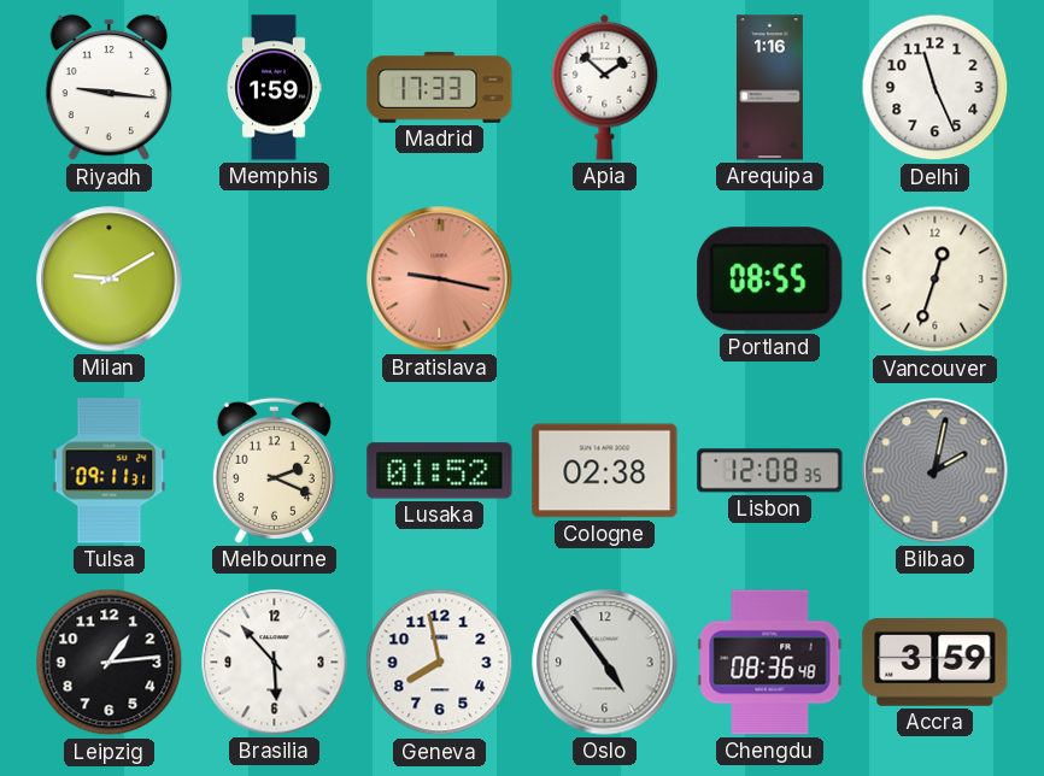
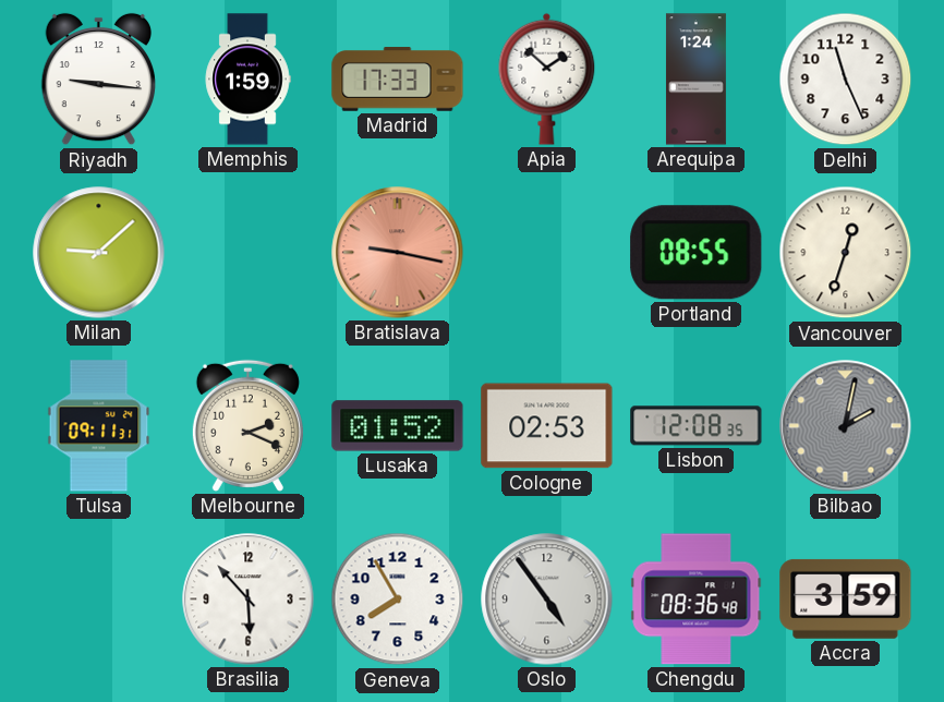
Arequipa: 1:16 -> 1:24 (695, 80)
Milan: 9:10 -> 9:08 (99, 253)
Cologne: 02:38 -> 02:53 (547, 426)
Leipzig: 1:14 -> none (110, 663)
Geneva: 7:58 -> 7:55 (398, 600)
